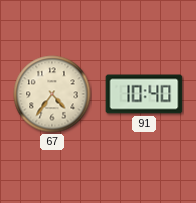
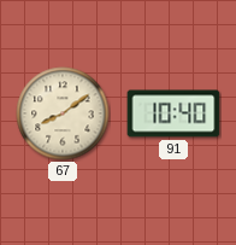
67: 4:36 -> 8:09 (63, 113)
